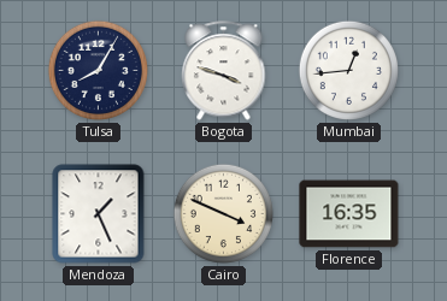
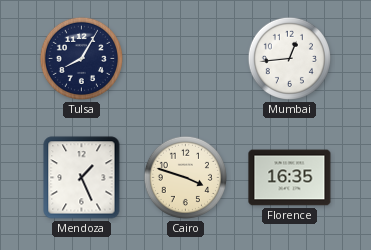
Bogota: 3:48 -> none (224, 71)
Cairo: 3:49 -> 3:48 (185, 177)
